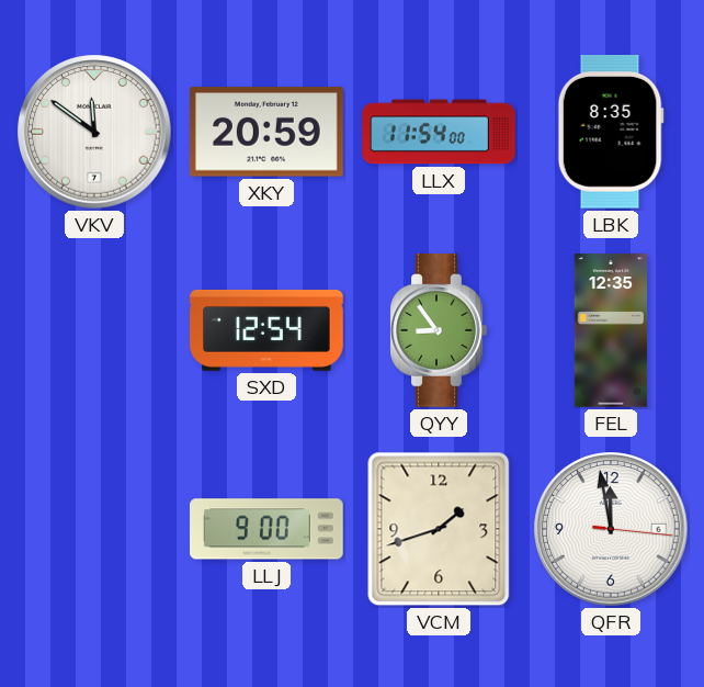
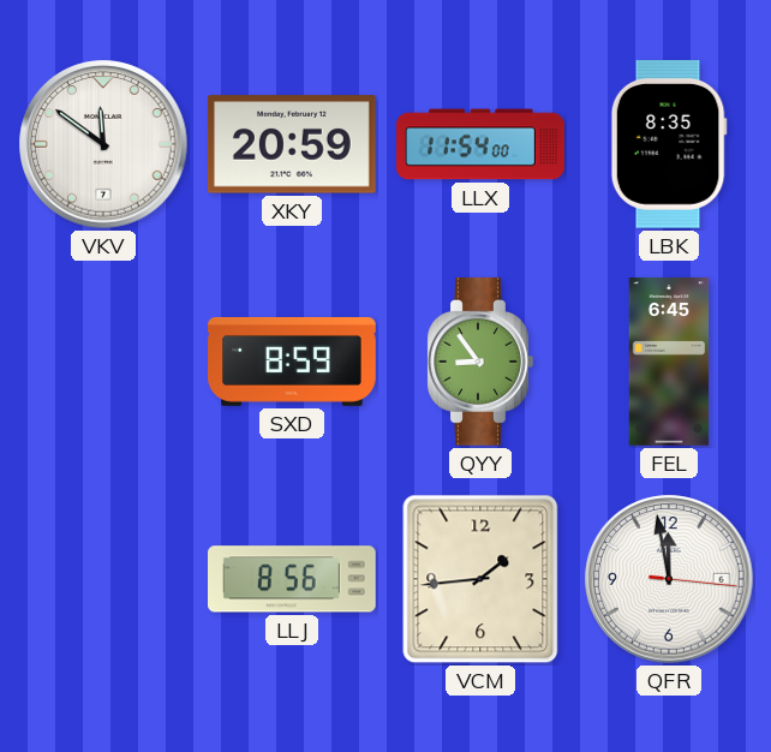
SXD: 12:54 -> 8:59 (292, 362)
FEL: 12:35 -> 6:45 (669, 362)
LLJ: 9:00 -> 8:56 (293, 579)
VCM: 1:42 -> 1:44 (480, 579)
